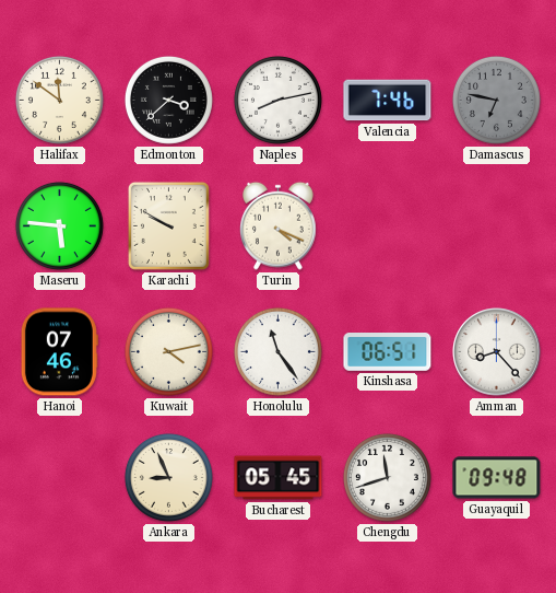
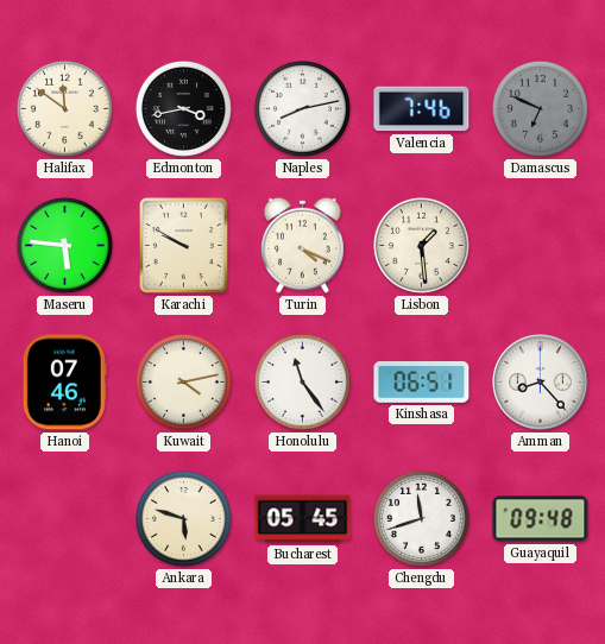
Edmonton: 3:38 -> 3:43 (183, 108)
Damascus: 6:47 -> 6:49 (540, 108)
Lisbon: none -> 1:29 (421, 245)
Ankara: 8:56 -> 5:48 (183, 518)
